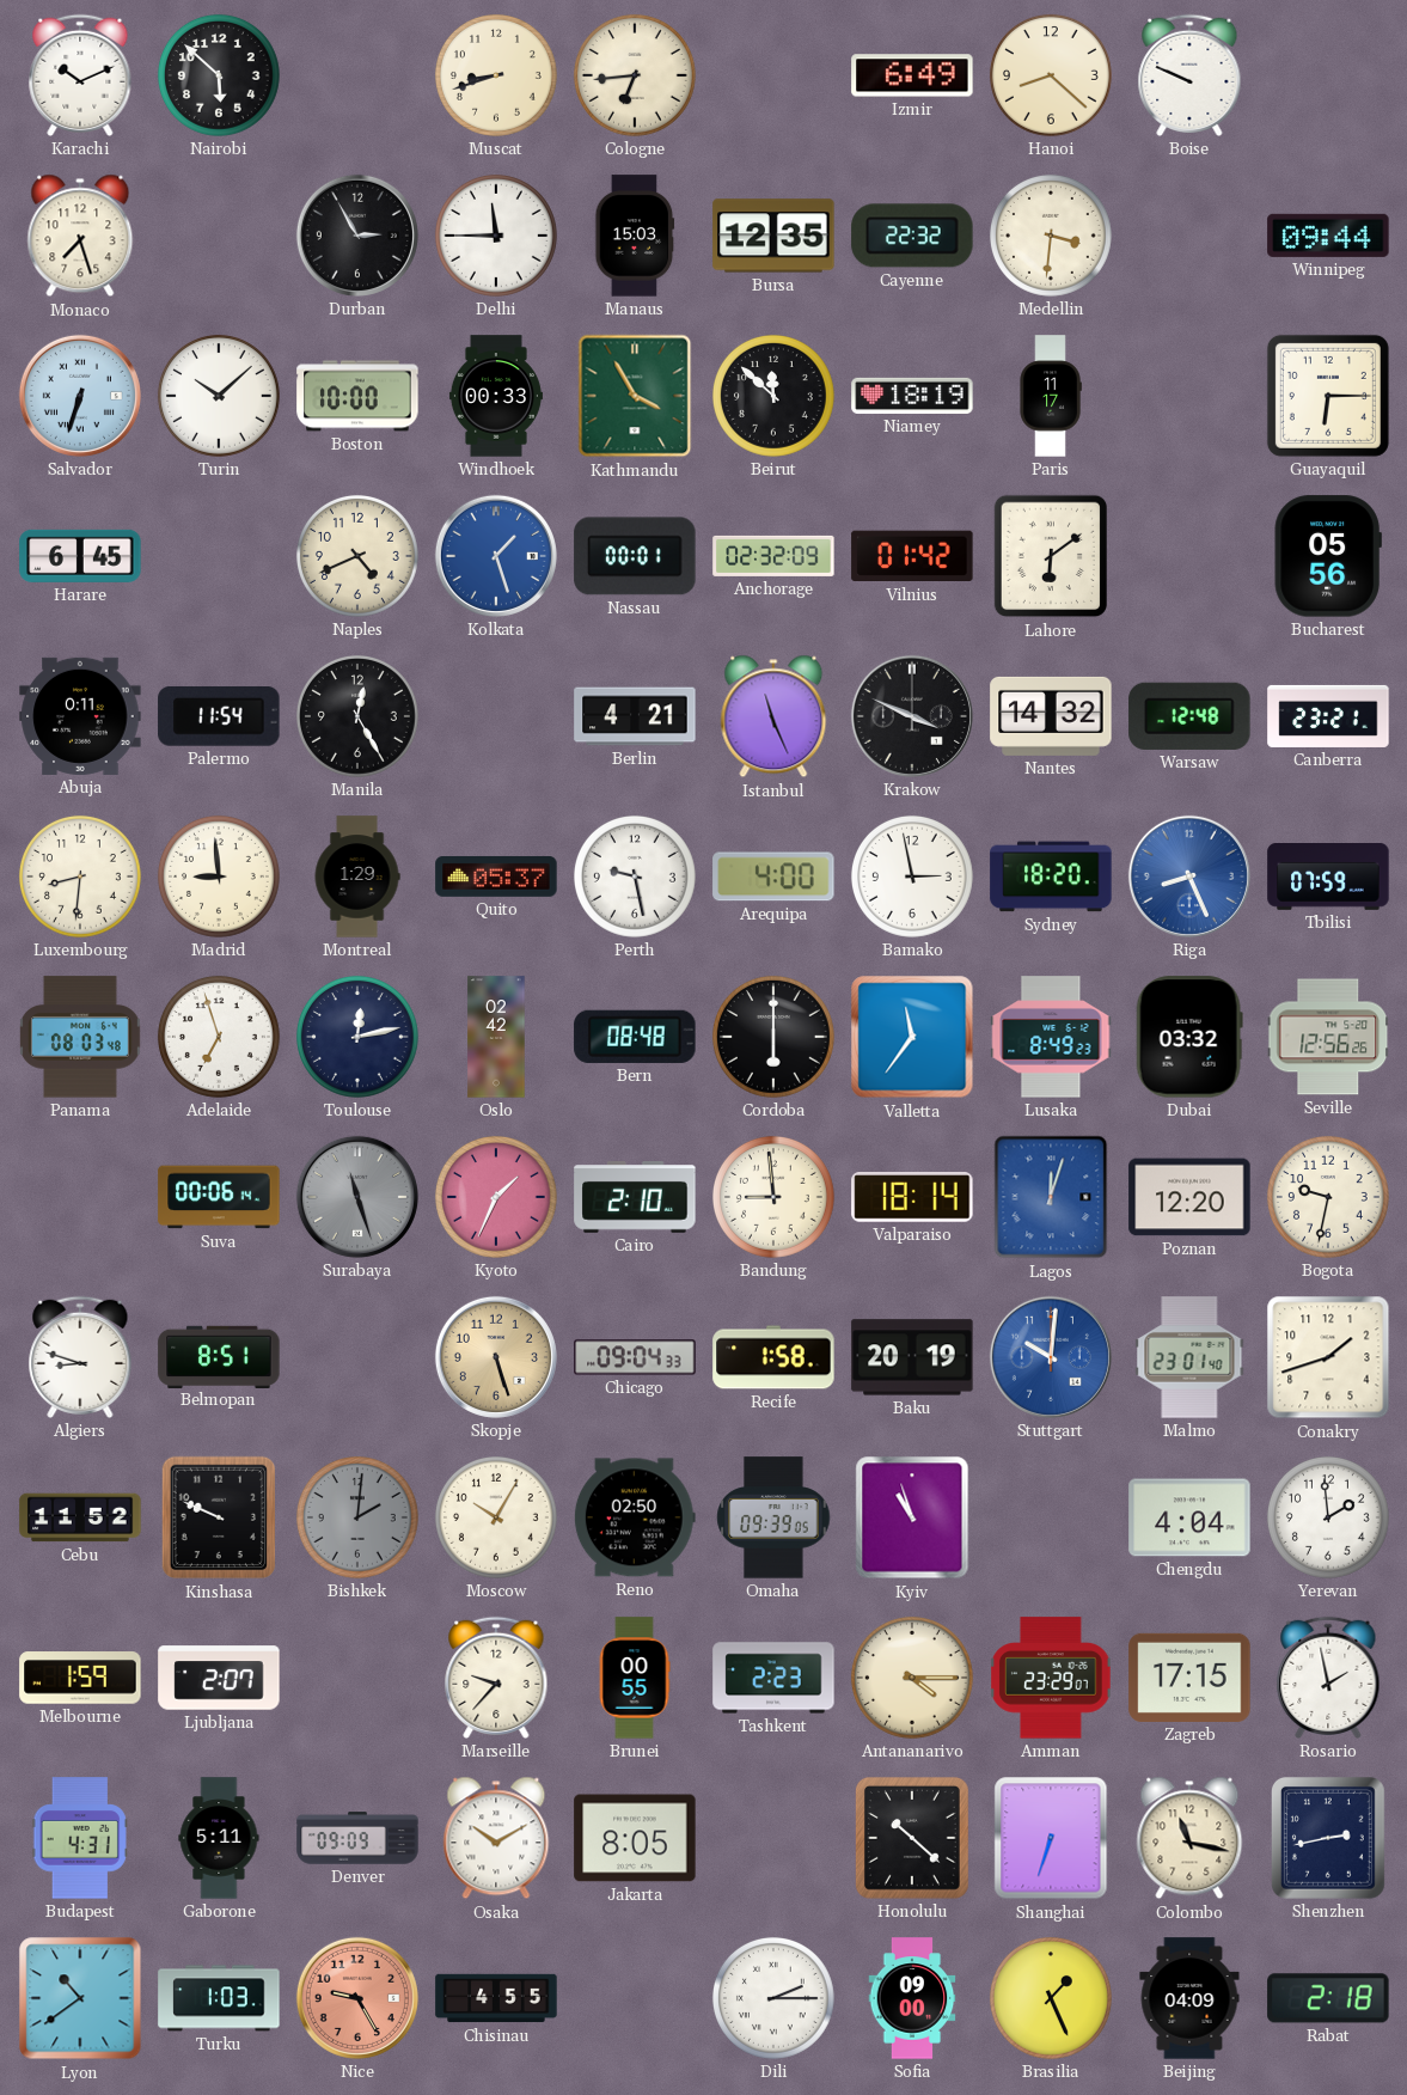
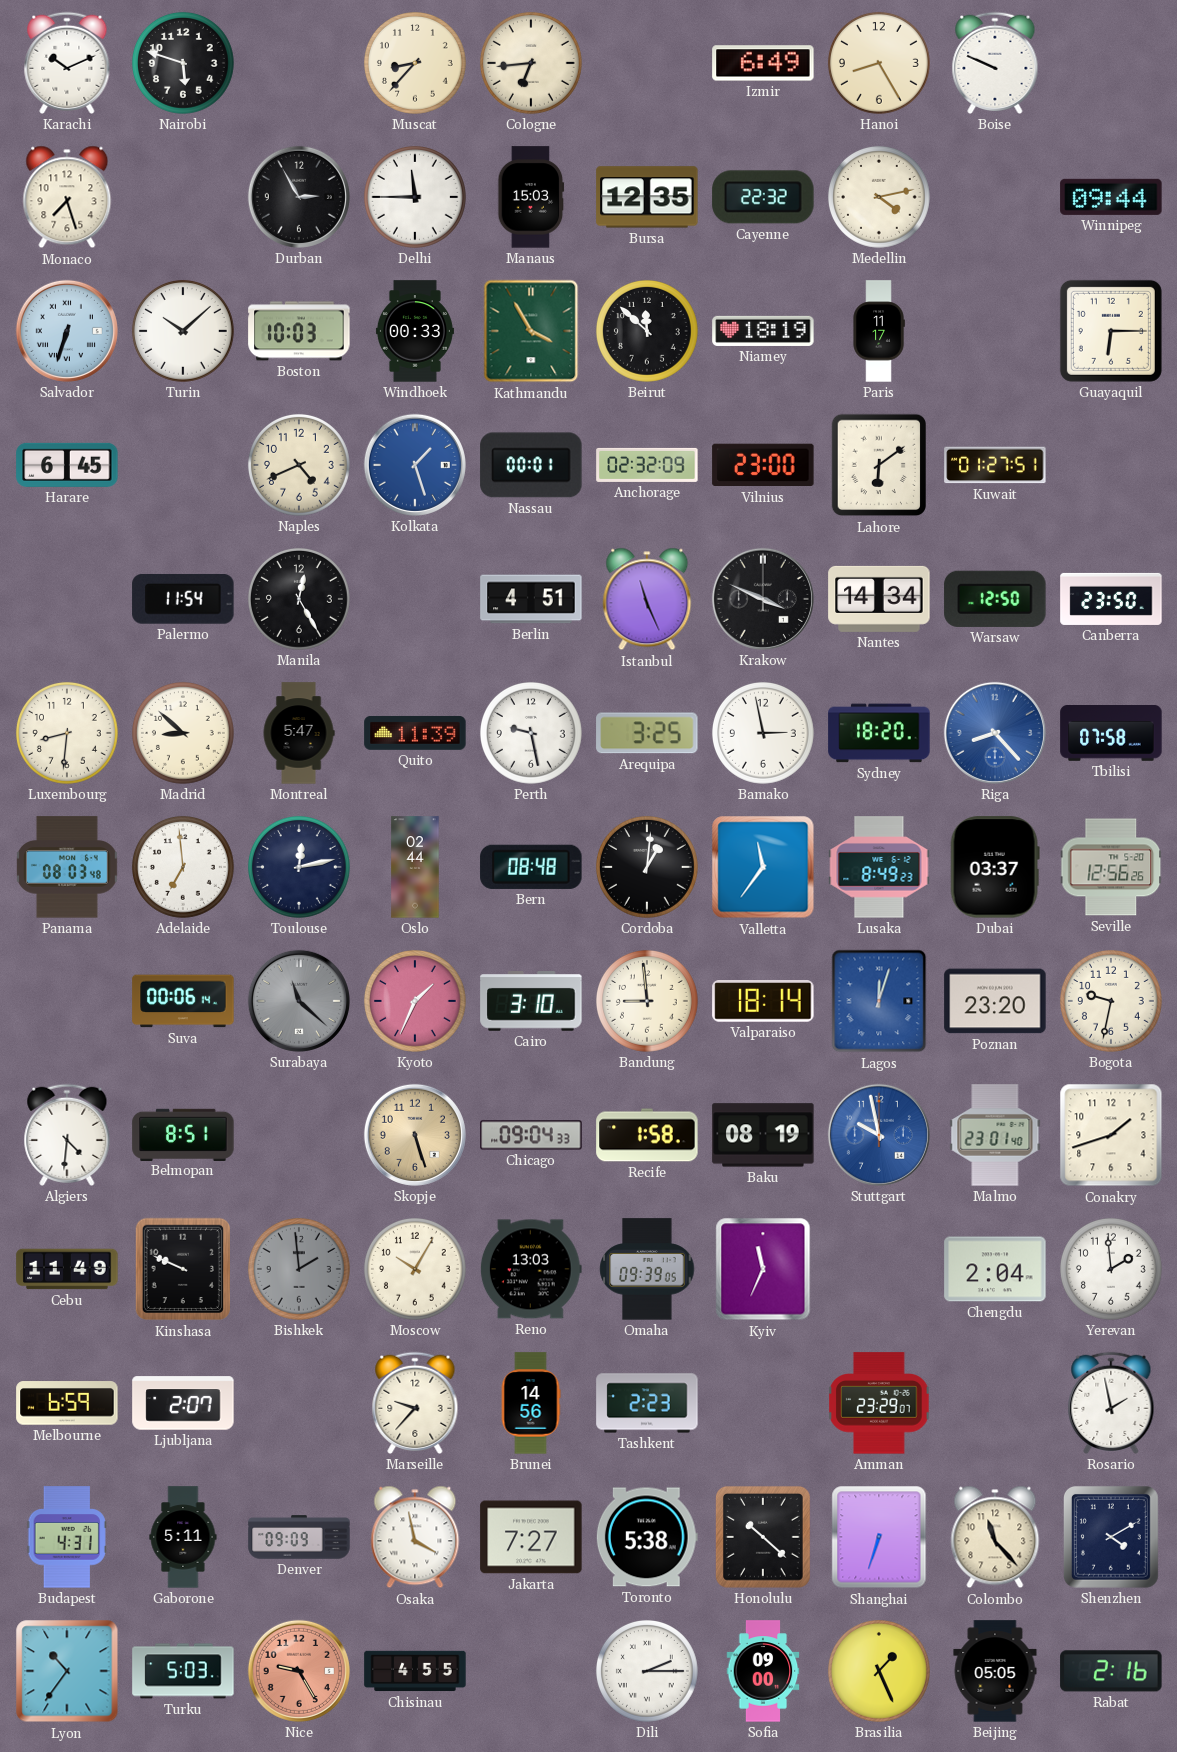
Nairobi: 5:52 -> 5:48 (183, 63)
Muscat: 8:42 -> 8:37 (415, 63)
Hanoi: 8:22 -> 8:25 (879, 63)
Medellin: 3:31 -> 4:13 (879, 197)
Boston: 10:00 -> 10:03 (299, 331)
Vilnius: 01:42 -> 23:00 (763, 465)
Kuwait: none -> 01:27 (995, 465)
Bucharest: 05:56 -> none (1328, 556)
Abuja: 0:11 -> none (80, 716)
Berlin: 4:21 -> 4:51 (531, 599)
Nantes: 14:32 -> 14:34 (879, 599)
Warsaw: 12:48 -> 12:50 (995, 599)
Canberra: 23:21 -> 23:50 (1111, 599)
Madrid: 8:59 -> 8:52 (183, 733)
Montreal: 1:29 -> 5:47 (299, 733)
Quito: 05:37 -> 11:39 (415, 733)
Arequipa: 4:00 -> 3:25 (647, 733)
Riga: 8:26 -> 8:23 (995, 733)
Tbilisi: 07:59 -> 07:58 (1111, 734)
Adelaide: 6:57 -> 6:59 (183, 867)
Oslo: 02:42 -> 02:44 (415, 867)
Cordoba: 6:00 -> 1:01 (647, 867)
Dubai: 03:32 -> 03:37 (995, 867)
Surabaya: 11:27 -> 11:22 (299, 1001)
Cairo: 2:10 -> 3:10 (531, 1002)
Poznan: 12:20 -> 23:20 (995, 1001)
Algiers: 8:48 -> 4:31 (67, 1135)
Baku: 20:19 -> 08:19 (763, 1135)
Stuttgart: 10:01 -> 9:58 (879, 1135)
Cebu: 11:52 -> 11:49 (67, 1269)
Bishkek: 2:01 -> 1:59 (299, 1269)
Reno: 02:50 -> 13:03 (531, 1269)
Kyiv: 10:57 -> 11:34 (763, 1269)
Chengdu: 4:04 -> 2:04 (995, 1269)
Melbourne: 1:59 -> 6:59 (67, 1403)
Brunei: 00:55 -> 14:56 (531, 1403)
Antananarivo: 4:15 -> none (912, 1678)
Zagreb: 17:15 -> none (1189, 1678)
Osaka: 10:10 -> 3:58 (415, 1537)
Jakarta: 8:05 -> 7:27 (531, 1537)
Toronto: none -> 5:38 (647, 1537)
Colombo: 11:17 -> 11:23 (995, 1537)
Shenzhen: 2:43 -> 4:10 (1111, 1537)
Lyon: 10:39 -> 10:36 (67, 1671)
Turku: 1:03 -> 5:03 (183, 1671)
Beijing: 04:09 -> 05:05 (995, 1671)
Rabat: 2:18 -> 2:16 (1111, 1671)
